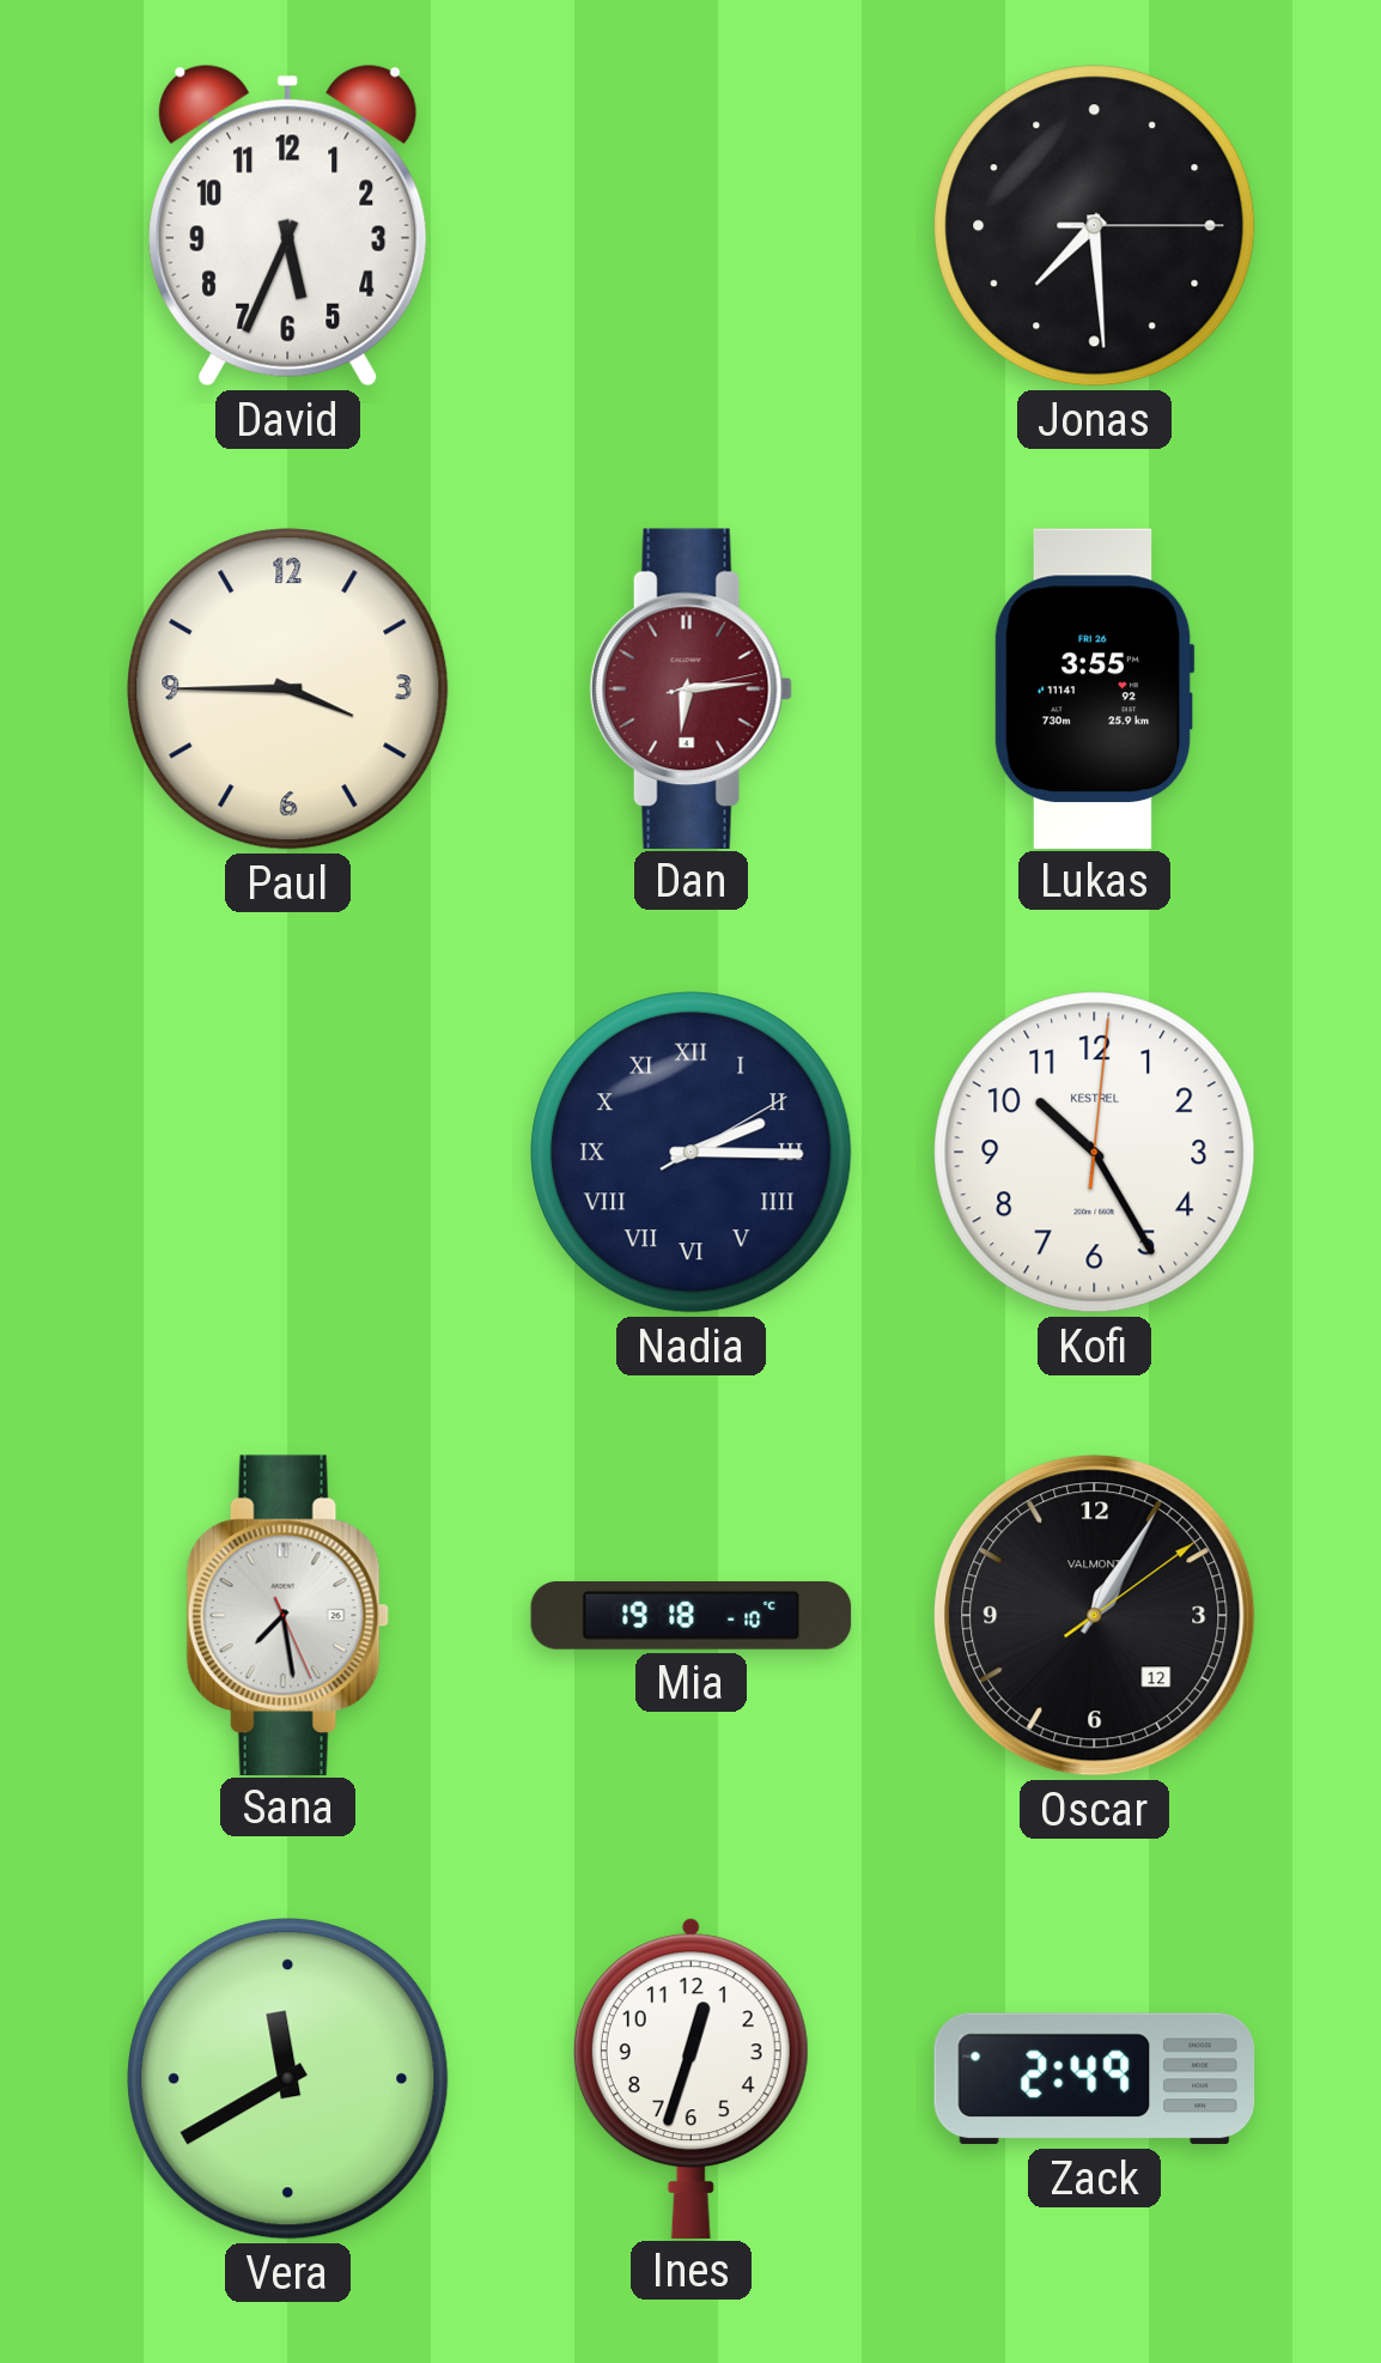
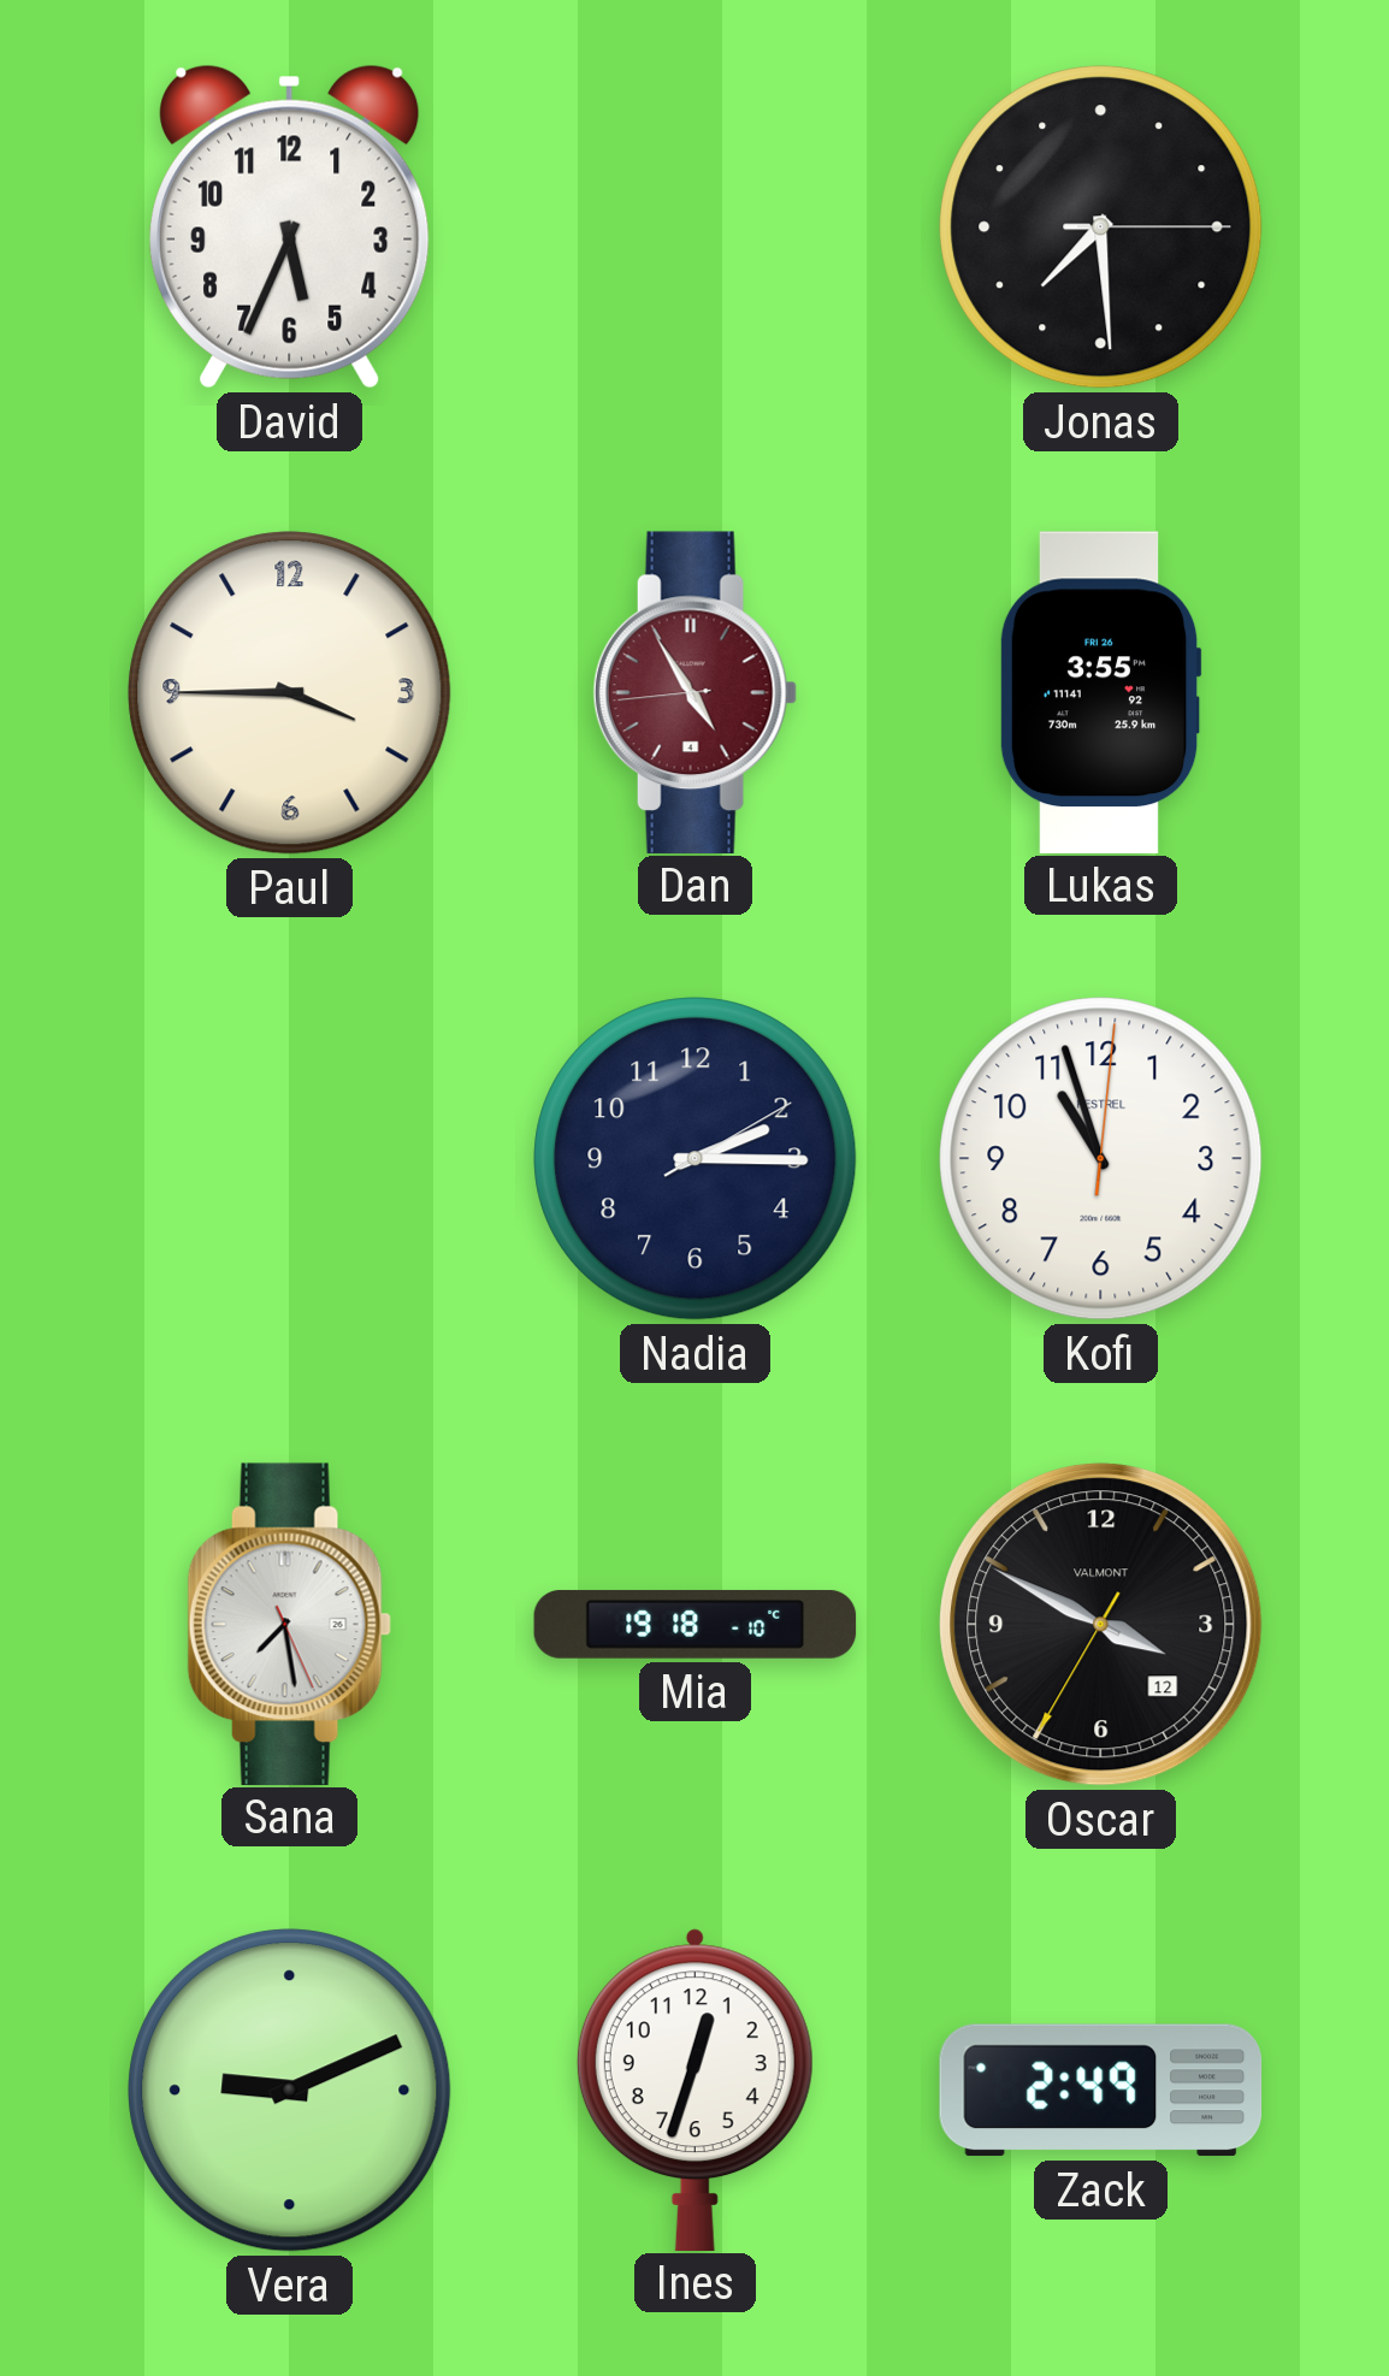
Dan: 6:14 -> 4:54 (694, 692)
Nadia numerals: Roman -> Arabic (696, 1159)
Kofi: 10:25 -> 10:57 (1101, 1159)
Oscar: 1:05 -> 3:49 (1101, 1625)
Vera: 11:40 -> 9:11 (290, 2091)
